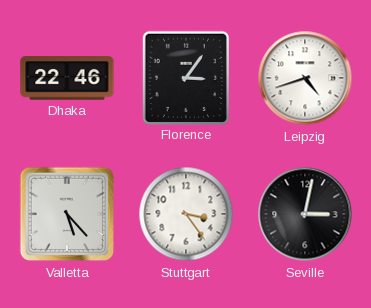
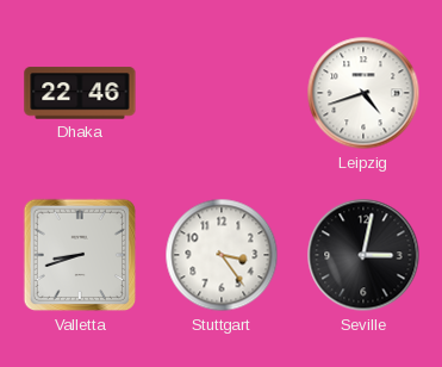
Florence: 3:06 -> none (186, 77)
Valletta: 5:23 -> 8:42 (80, 255)
